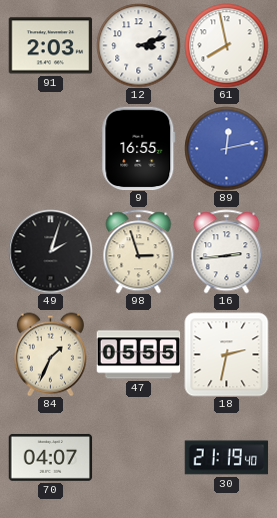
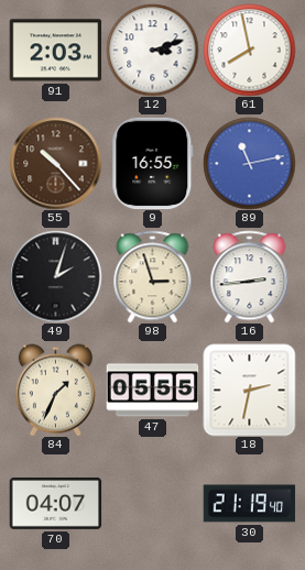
55: none -> 10:23 (55, 163)
89: 12:13 -> 11:13 (249, 163)
